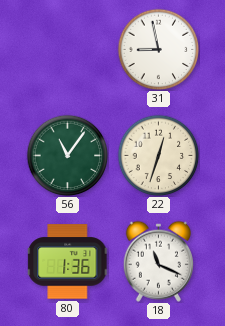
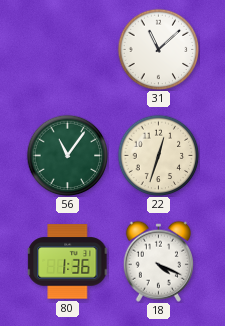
31: 8:58 -> 11:08 (158, 49)
18: 11:19 -> 4:19 (158, 261)
